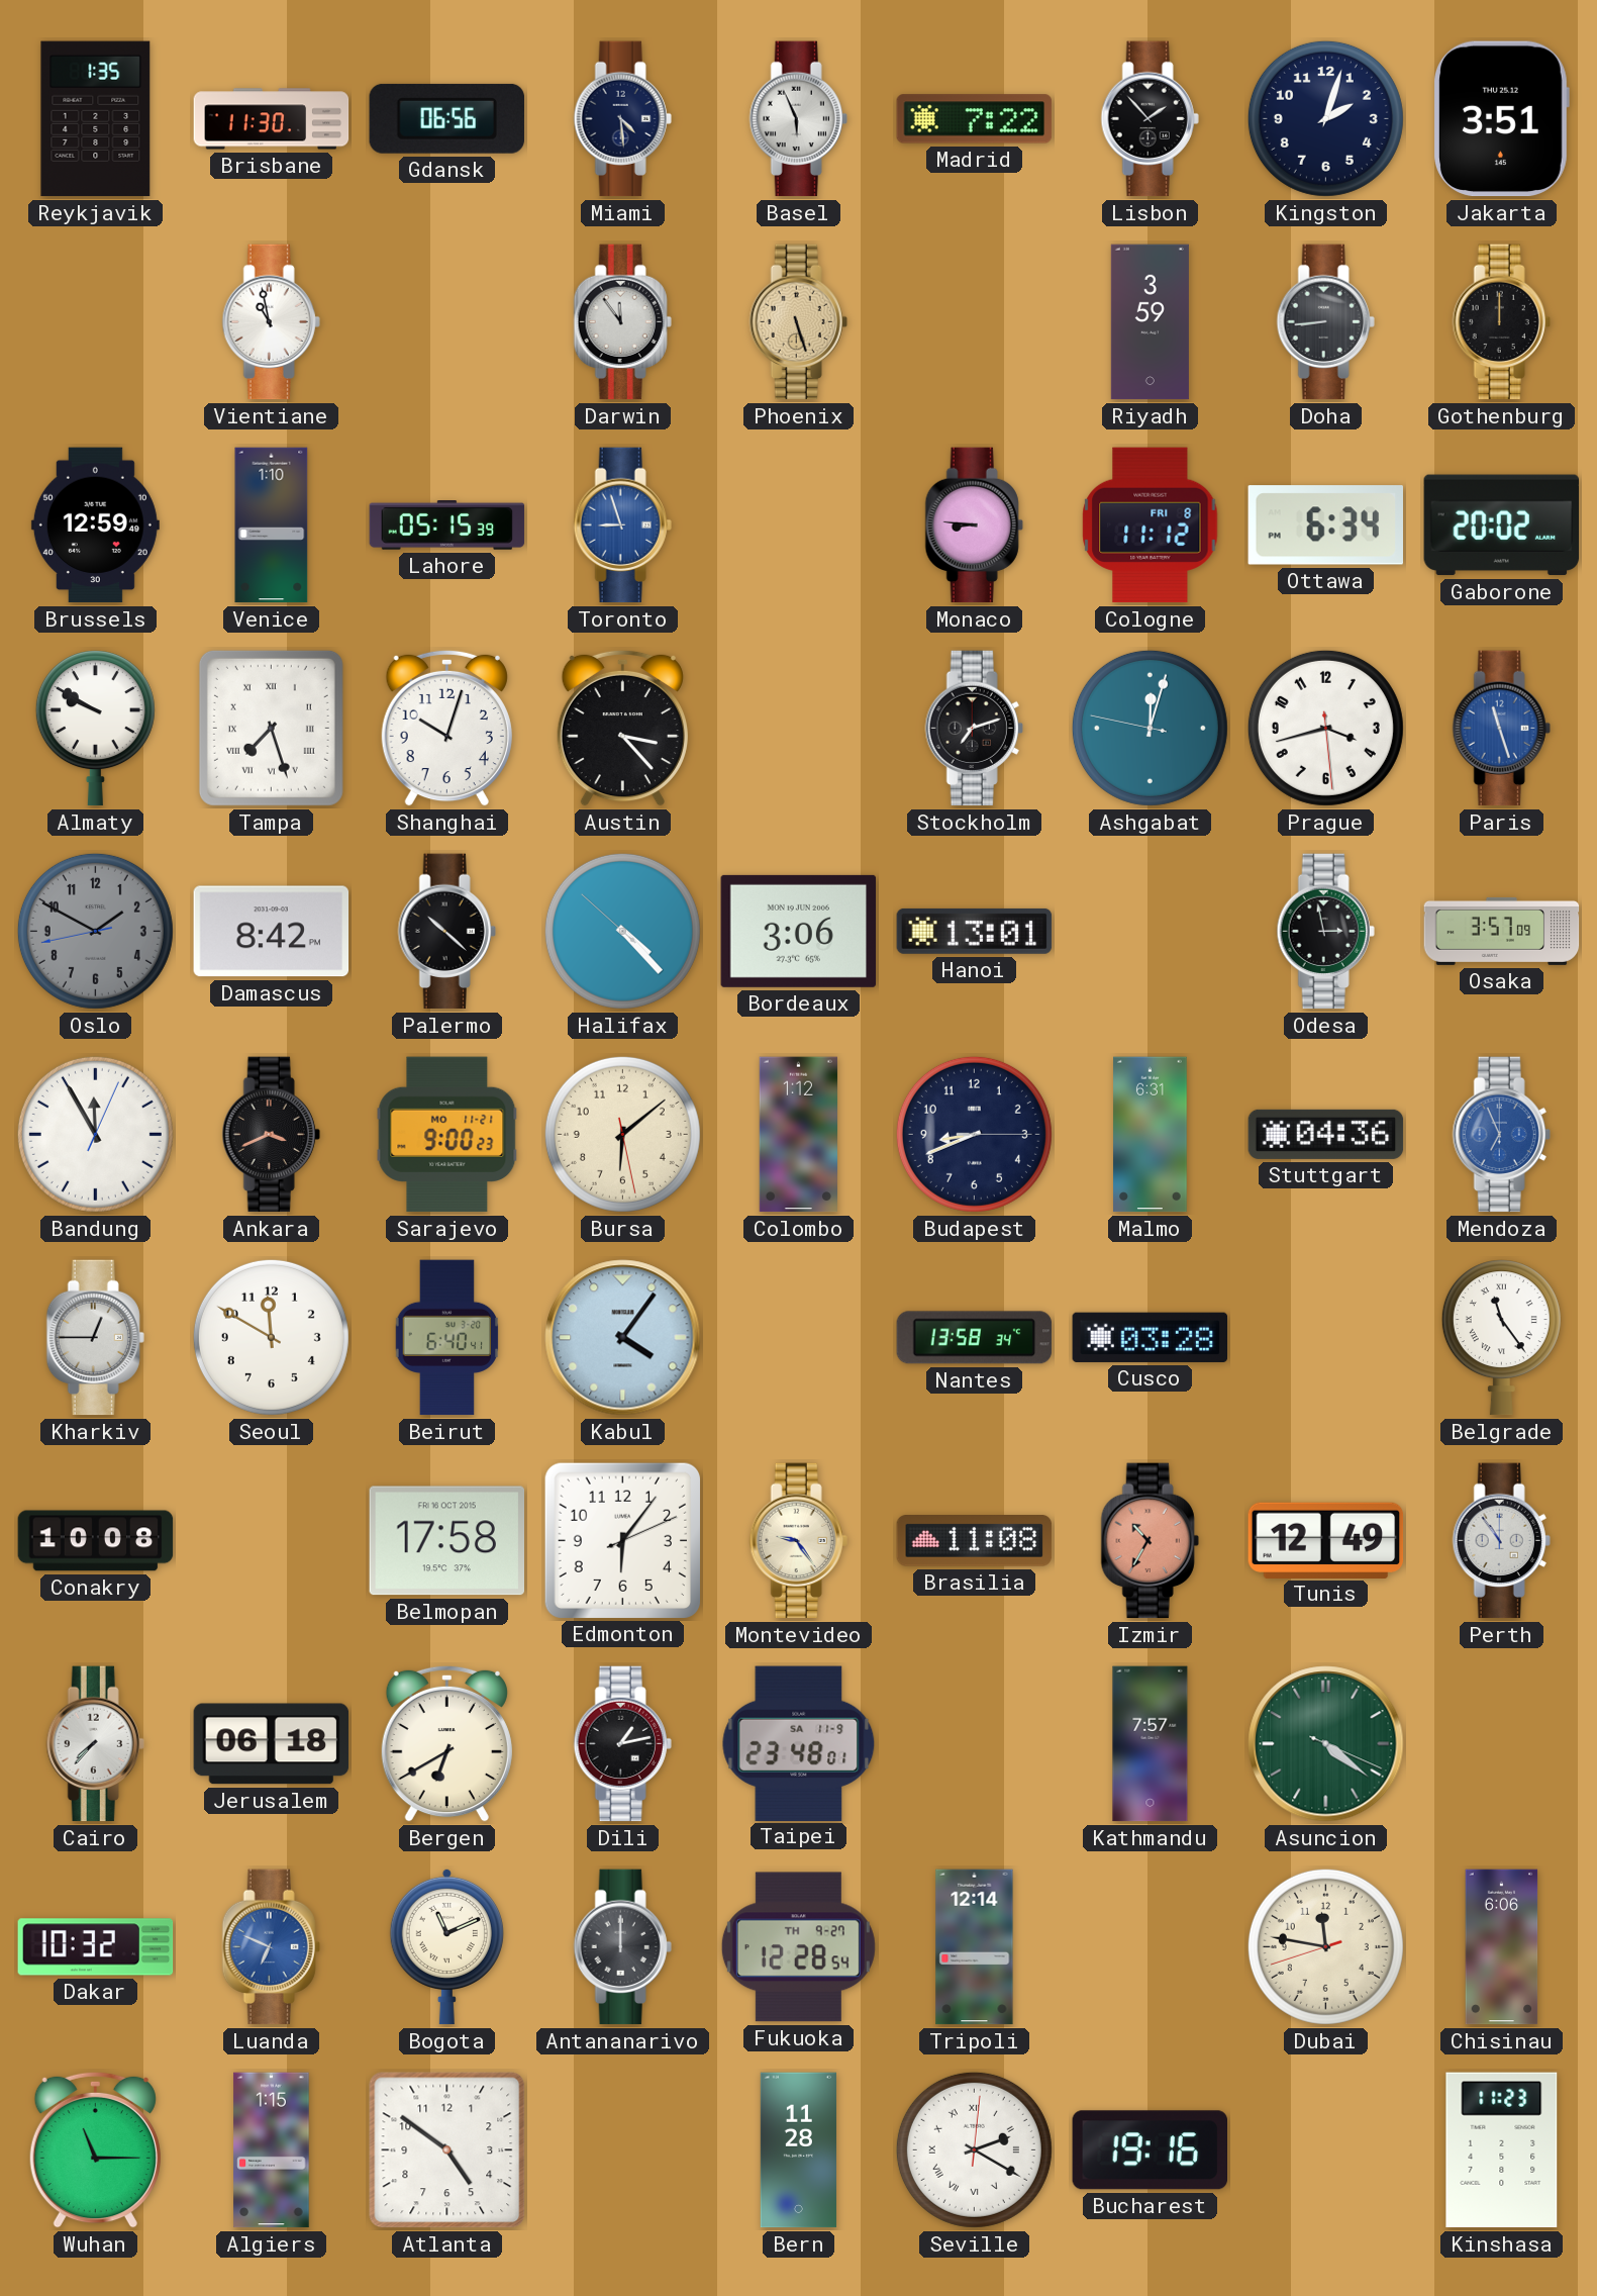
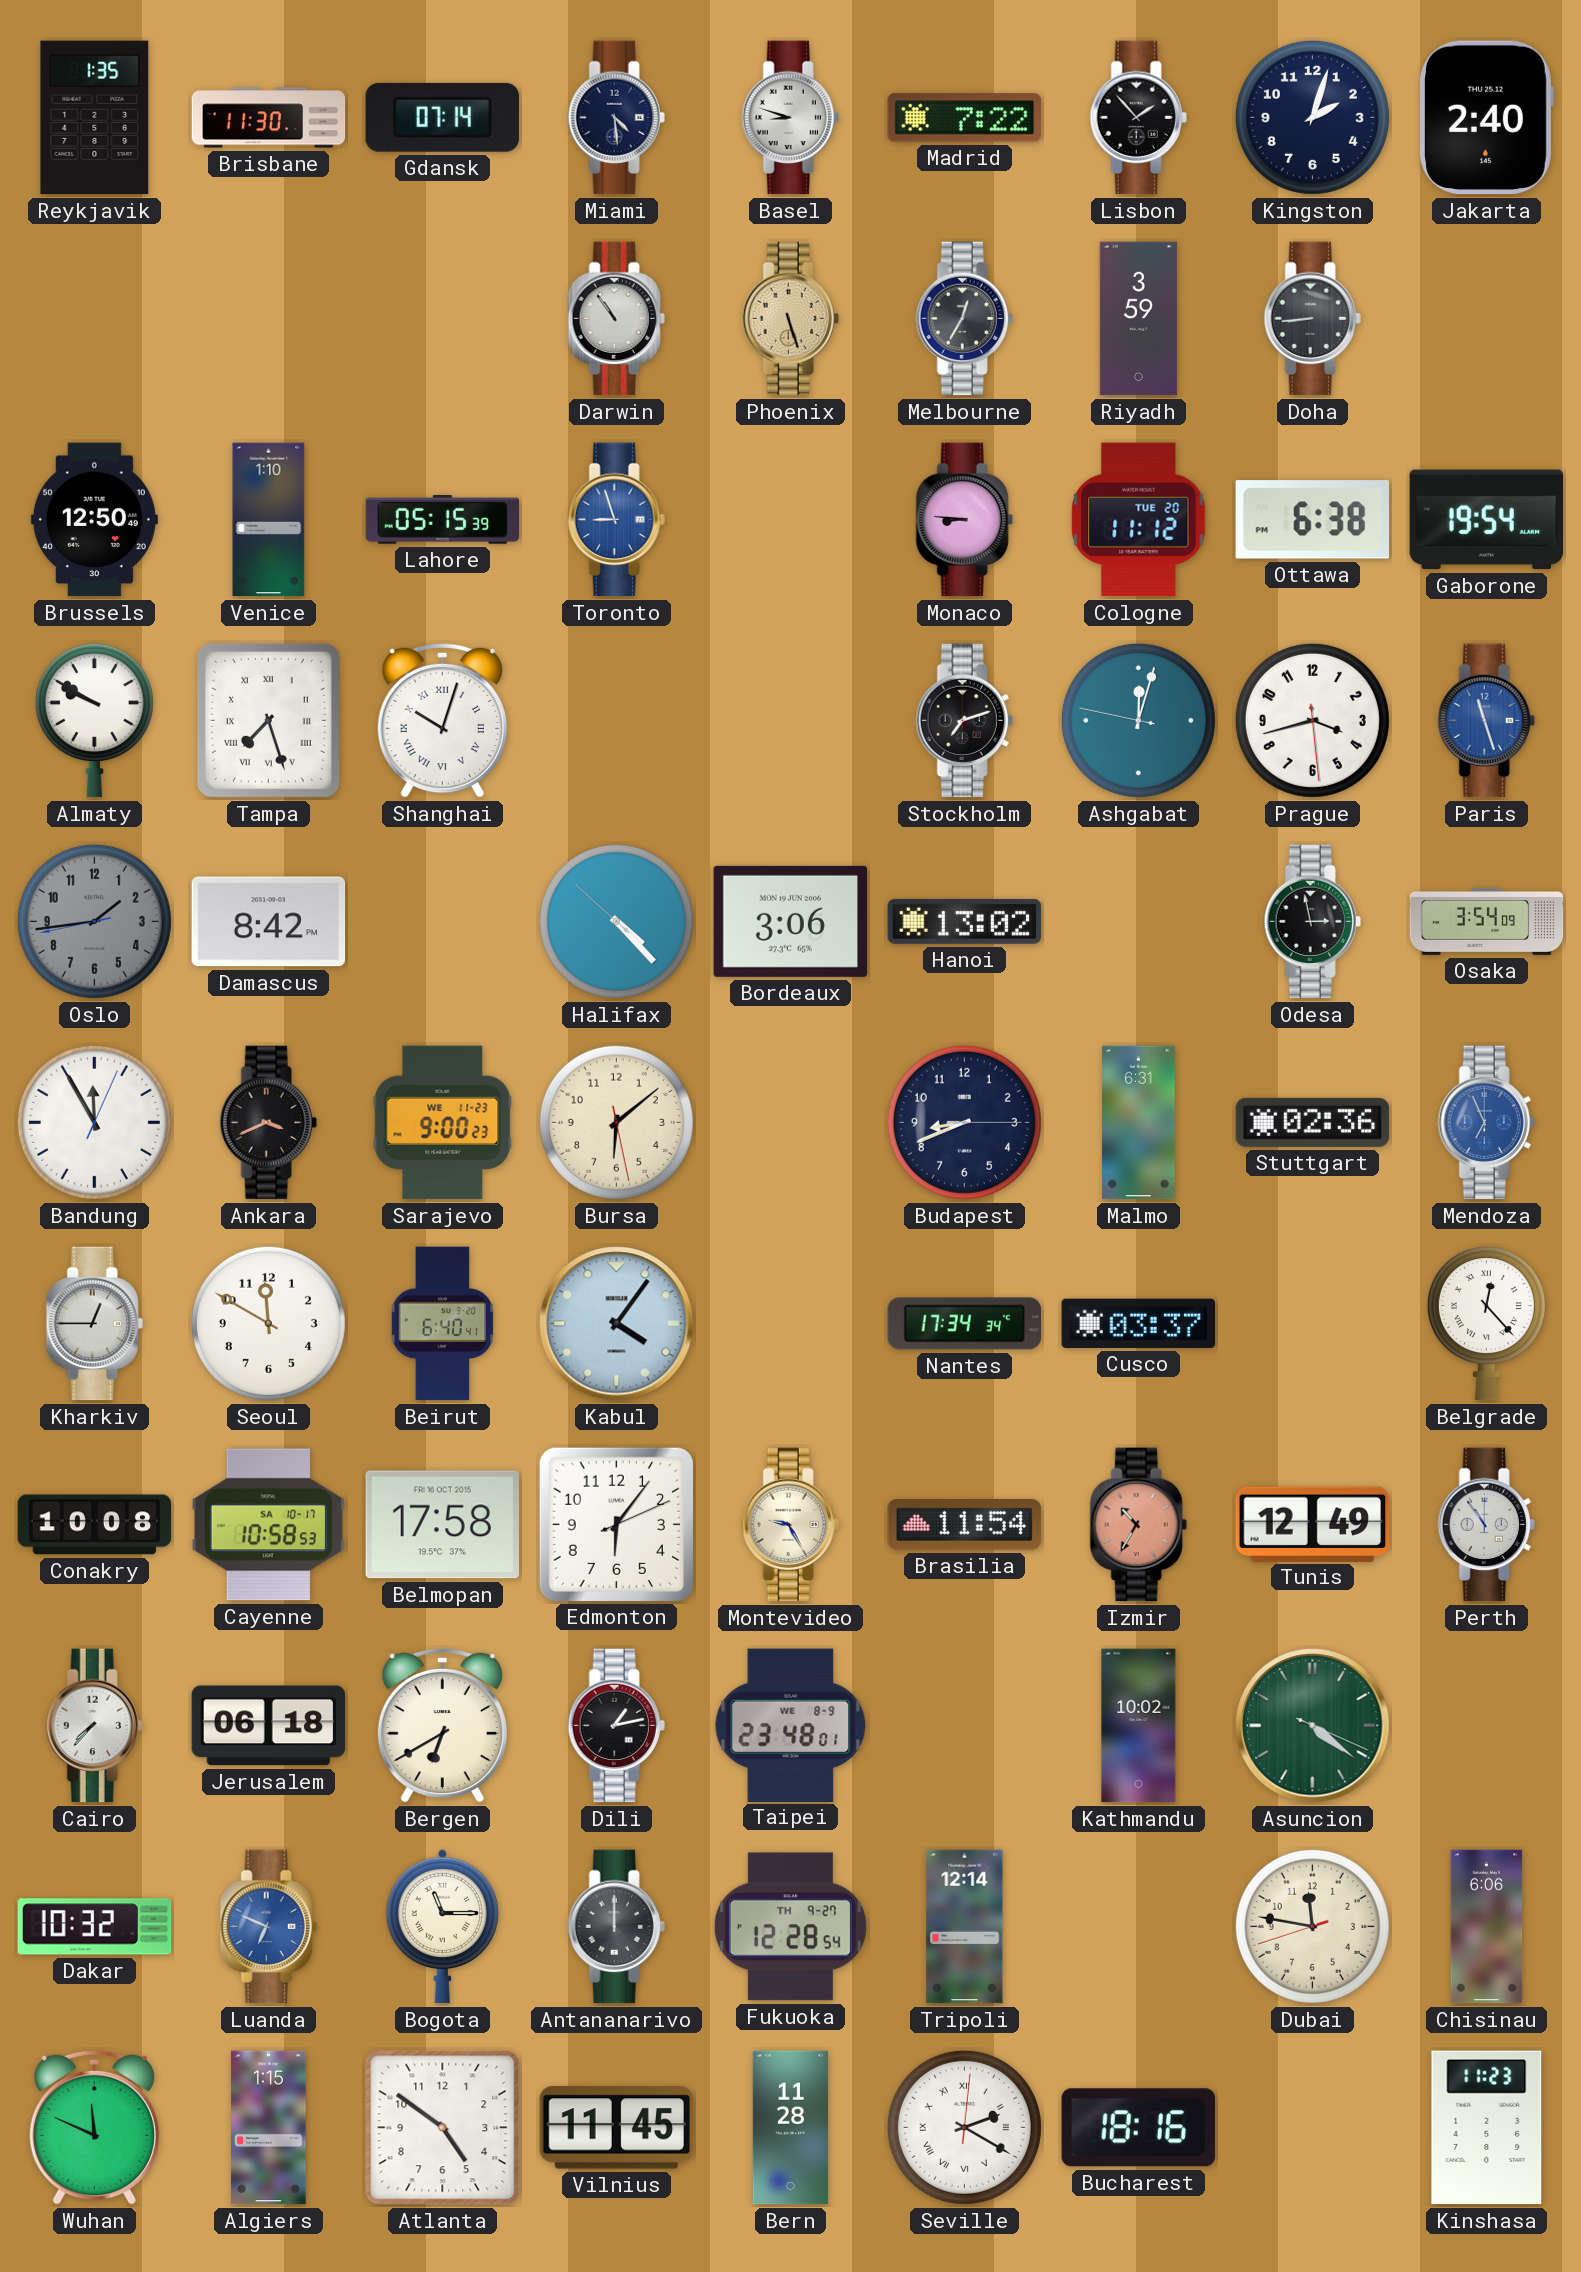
Gdansk: 06:56 -> 07:14 (442, 117)
Basel: 5:56 -> 8:48 (790, 118)
Jakarta: 3:51 -> 2:40 (1487, 118)
Vientiane: 10:58 -> none (271, 322)
Darwin: 11:54 -> 10:54 (616, 319)
Melbourne: none -> 12:35 (964, 319)
Gothenburg: 12:00 -> none (1501, 322)
Brussels: 12:59 -> 12:50 (94, 520)
Cologne date: FRI 8 -> TUE 20 (1139, 520)
Ottawa: 6:34 -> 6:38 (1312, 520)
Gaborone: 20:02 -> 19:54 (1486, 520)
Shanghai numerals: Arabic -> Roman (442, 720)
Austin: 3:23 -> none (622, 728)
Oslo: 1:49 -> 1:43 (94, 921)
Palermo: 10:22 -> none (446, 932)
Hanoi: 13:01 -> 13:02 (965, 921)
Osaka: 3:57 -> 3:54 (1487, 921)
Sarajevo date: MO 11-21 -> WE 11-23 (443, 1123)
Colombo: 1:12 -> none (798, 1135)
Stuttgart: 04:36 -> 02:36 (1313, 1122)
Nantes: 13:58 -> 17:34 (965, 1324)
Cusco: 03:28 -> 03:37 (1139, 1323)
Belgrade: 11:24 -> 12:23 (1486, 1324)
Cayenne: none -> 10:58 (269, 1525)
Montevideo: 9:24 -> 9:25 (790, 1525)
Brasilia: 11:08 -> 11:54 (965, 1525)
Taipei date: SA 11-9 -> WE 8-9 (791, 1725)
Kathmandu: 7:57 -> 10:02 (1139, 1726)
Bogota: 11:11 -> 11:15 (442, 1926)
Wuhan: 11:15 -> 11:49 (94, 2127)
Vilnius: none -> 11:45 (617, 2128)
Bucharest: 19:16 -> 18:16 (1138, 2128)
